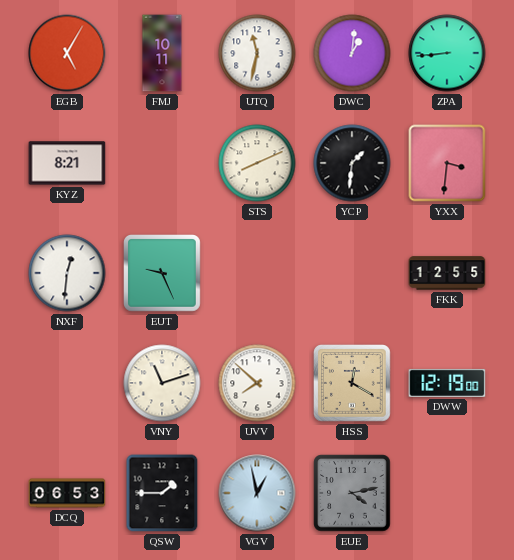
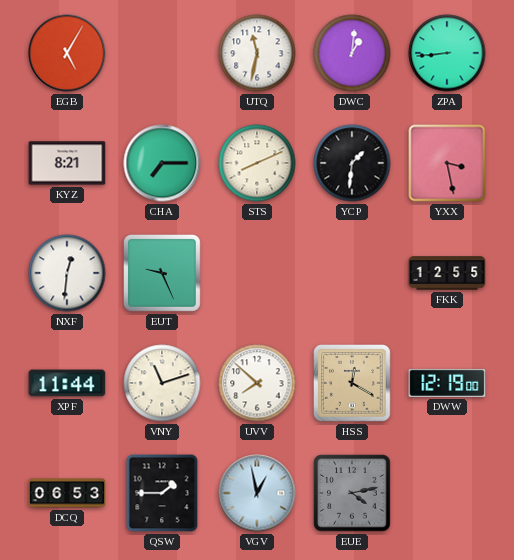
FMJ: 10:11 -> none (162, 53)
CHA: none -> 7:15 (162, 163)
YXX: 3:31 -> 3:28 (447, 163)
XPF: none -> 11:44 (67, 383)
